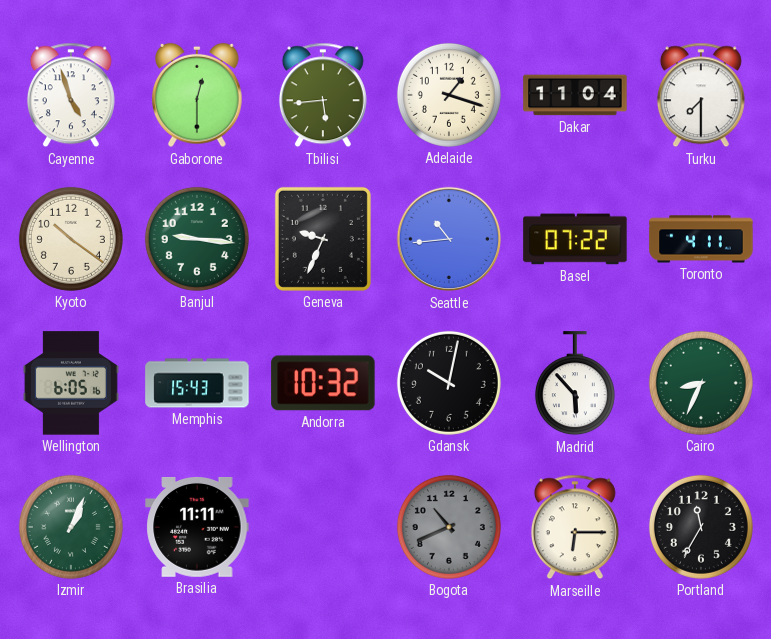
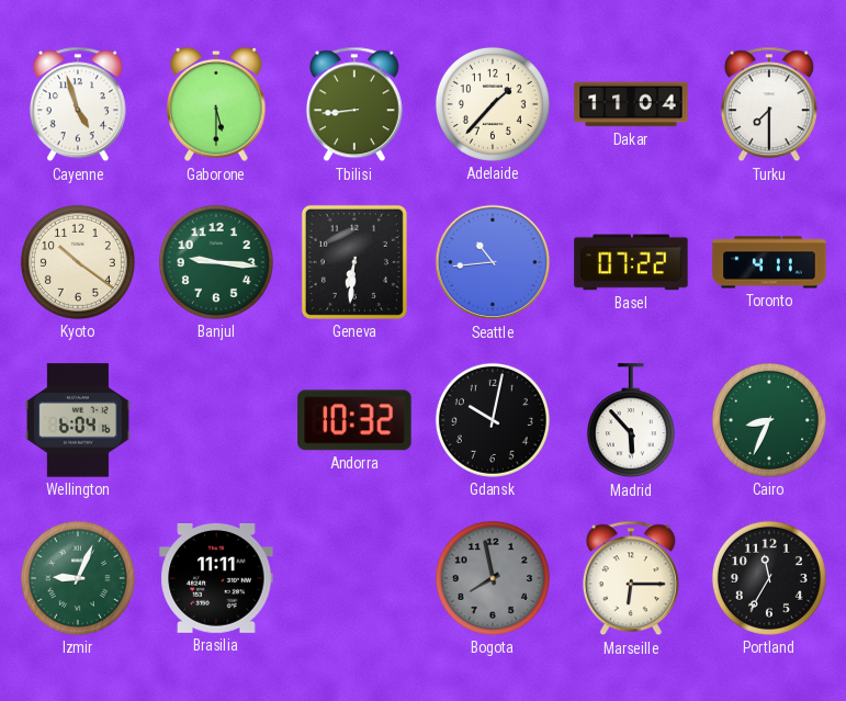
Gaborone: 12:30 -> 5:30 (216, 104)
Tbilisi: 5:44 -> 8:44 (354, 104)
Adelaide: 1:18 -> 1:37 (493, 104)
Geneva: 9:34 -> 6:31 (354, 262)
Wellington: 6:05 -> 6:04 (78, 420)
Memphis: 15:43 -> none (197, 383)
Izmir: 1:04 -> 9:04 (78, 578)
Bogota: 10:41 -> 7:58 (493, 578)
